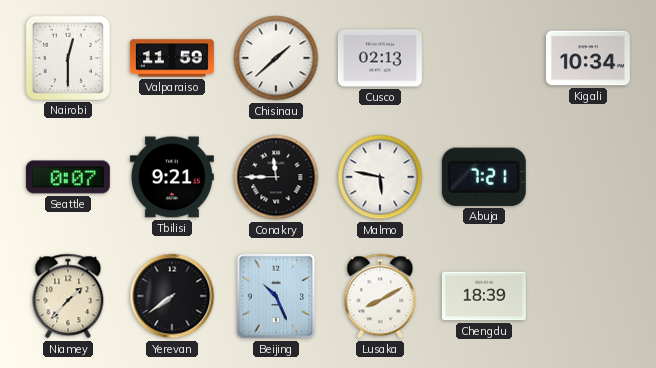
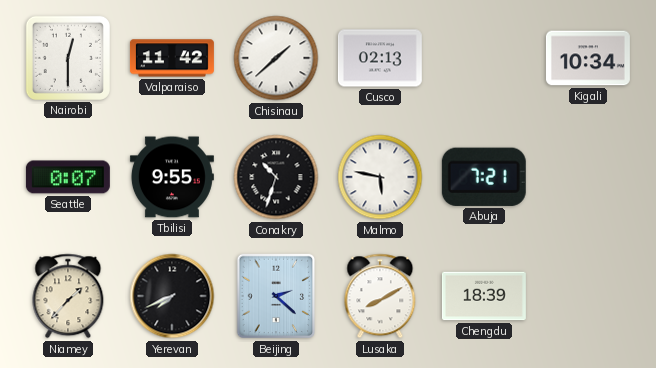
Valparaiso: 11:59 -> 11:42 (172, 58)
Tbilisi: 9:21 -> 9:55 (172, 177)
Conakry: 11:45 -> 10:33 (276, 177)
Yerevan: 7:39 -> 7:41 (172, 296)
Beijing: 10:26 -> 2:22 (276, 296)
